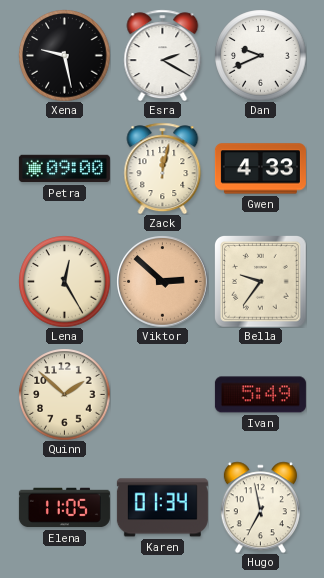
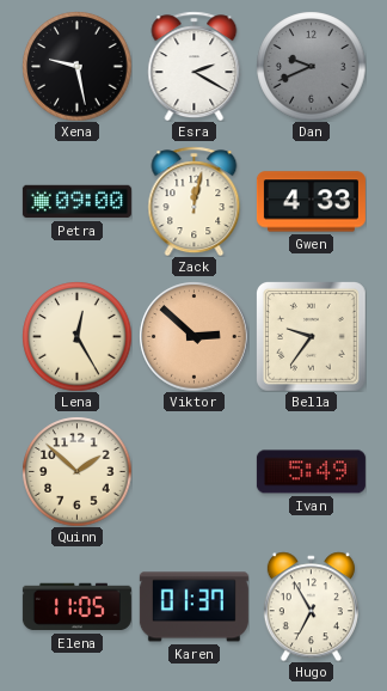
Dan dial: white -> grey (311, 66)
Karen: 01:34 -> 01:37 (193, 607)
Hugo: 6:58 -> 6:55 (311, 606)
